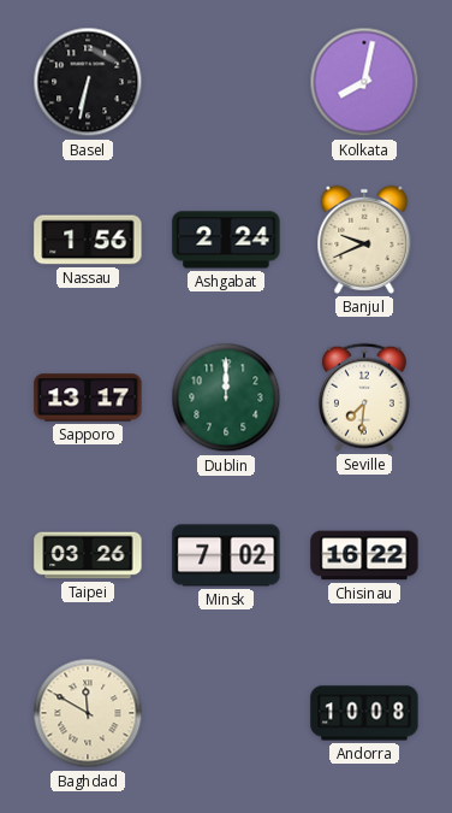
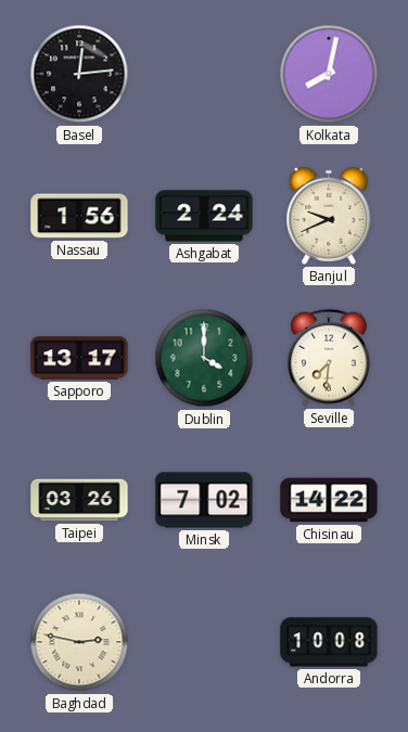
Basel: 6:32 -> 12:14 (79, 74)
Dublin: 12:00 -> 4:00 (204, 358)
Chisinau: 16:22 -> 14:22 (329, 500)
Baghdad: 11:50 -> 2:47 (79, 642)
